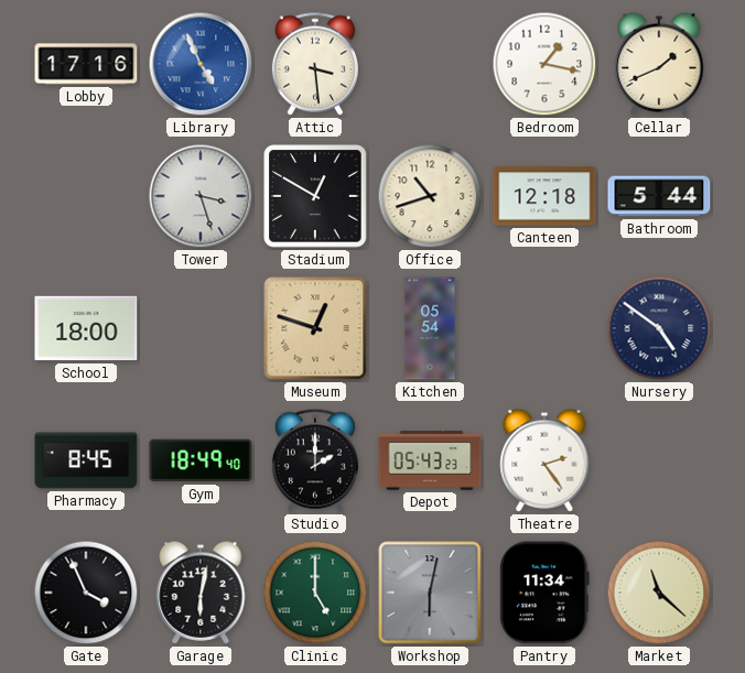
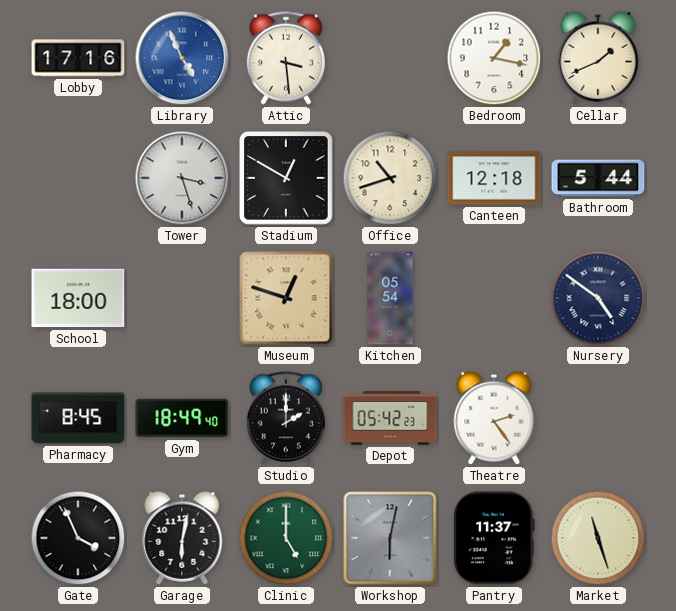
Depot: 05:43 -> 05:42 (390, 418)
Pantry: 11:34 -> 11:37 (494, 538)
Market: 11:22 -> 11:27 (598, 538)
